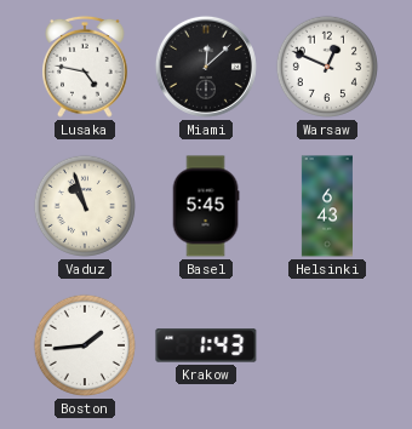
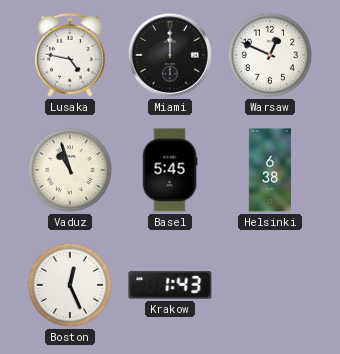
Miami: 12:08 -> 12:00 (170, 55)
Helsinki: 6:43 -> 6:38 (270, 170)
Boston: 1:44 -> 12:26 (70, 285)
